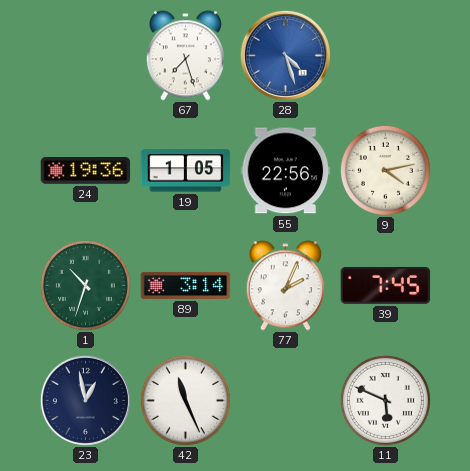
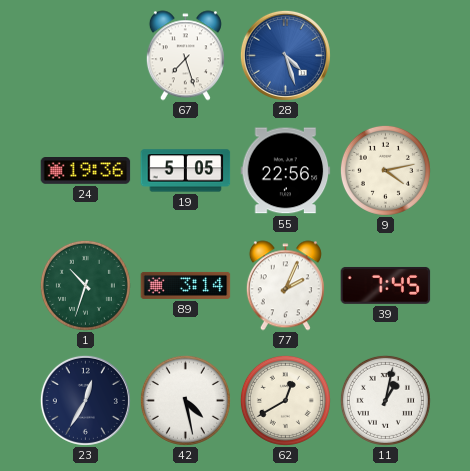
19: 1:05 -> 5:05 (186, 171)
23: 12:58 -> 12:35 (85, 400)
42: 11:26 -> 4:28 (185, 400)
62: none -> 12:40 (285, 400)
11: 5:49 -> 1:02 (385, 400)
